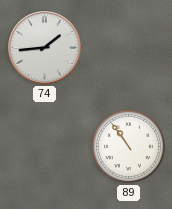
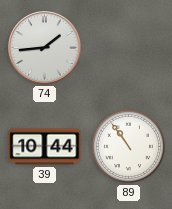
39: none -> 10:44 (45, 147)
